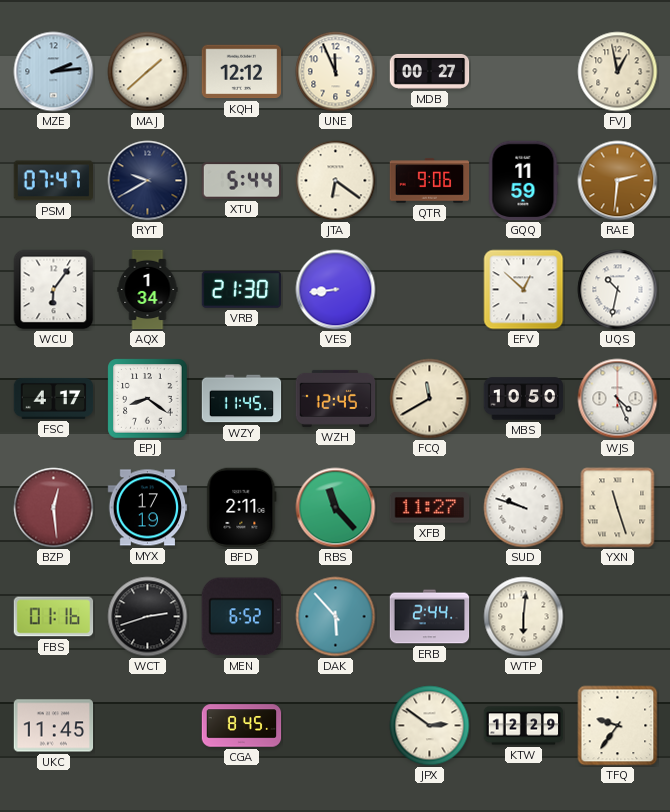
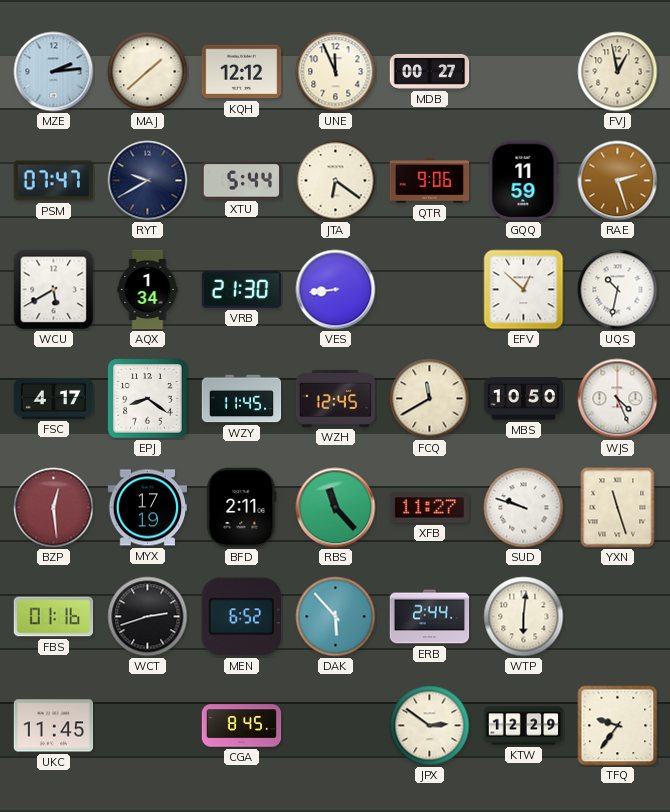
RAE: 2:31 -> 2:27 (618, 181)
WCU: 6:06 -> 5:40 (54, 290)
